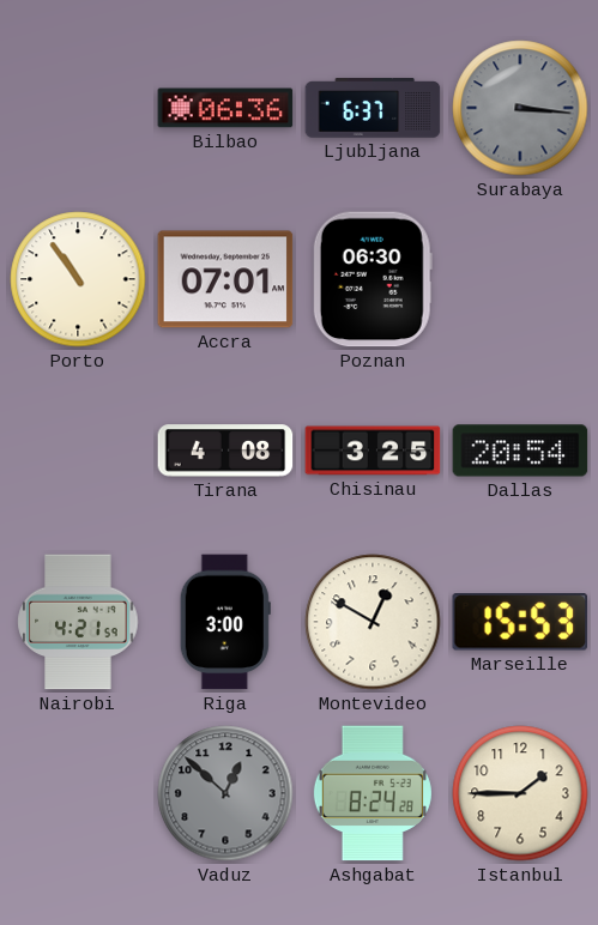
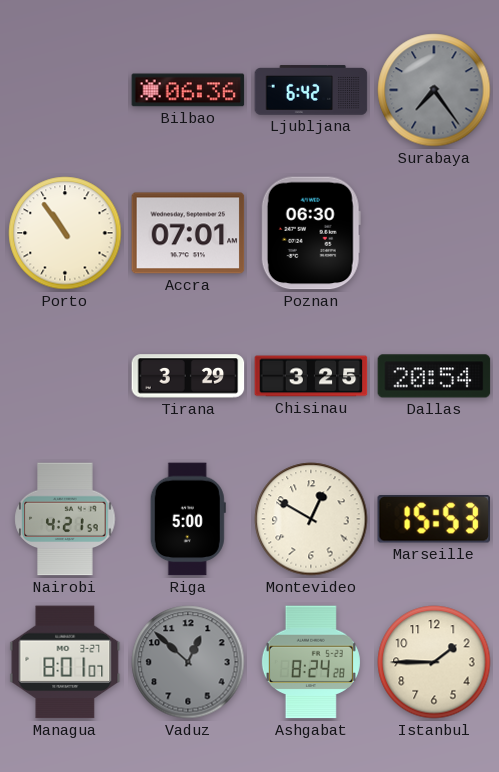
Ljubljana: 6:37 -> 6:42 (311, 90)
Surabaya: 3:16 -> 7:24 (434, 90)
Tirana: 4:08 -> 3:29 (188, 376)
Riga: 3:00 -> 5:00 (188, 519)
Managua: none -> 8:01 (65, 662)
